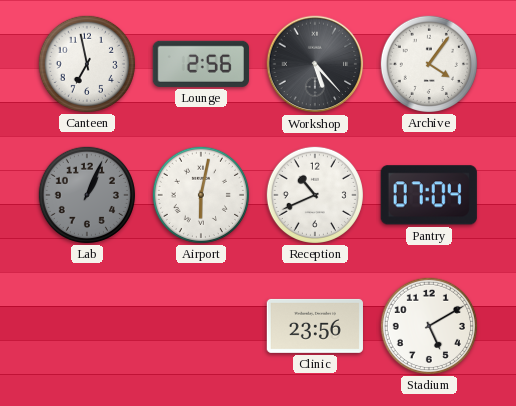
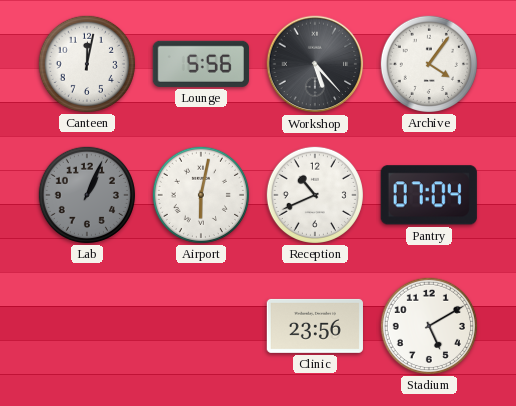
Canteen: 6:58 -> 12:02 (86, 63)
Lounge: 2:56 -> 5:56 (201, 64)
